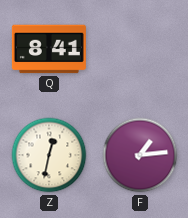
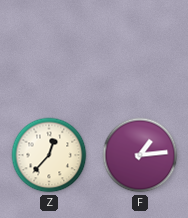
Q: 8:41 -> none (49, 49)
Z: 12:32 -> 12:37 (49, 155)
